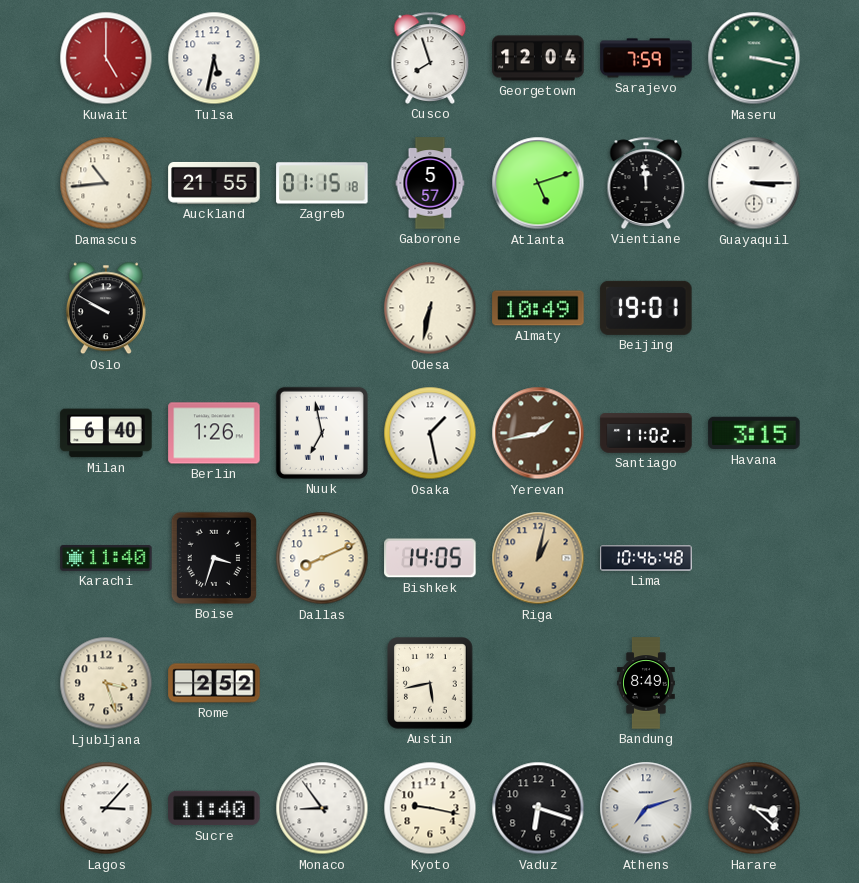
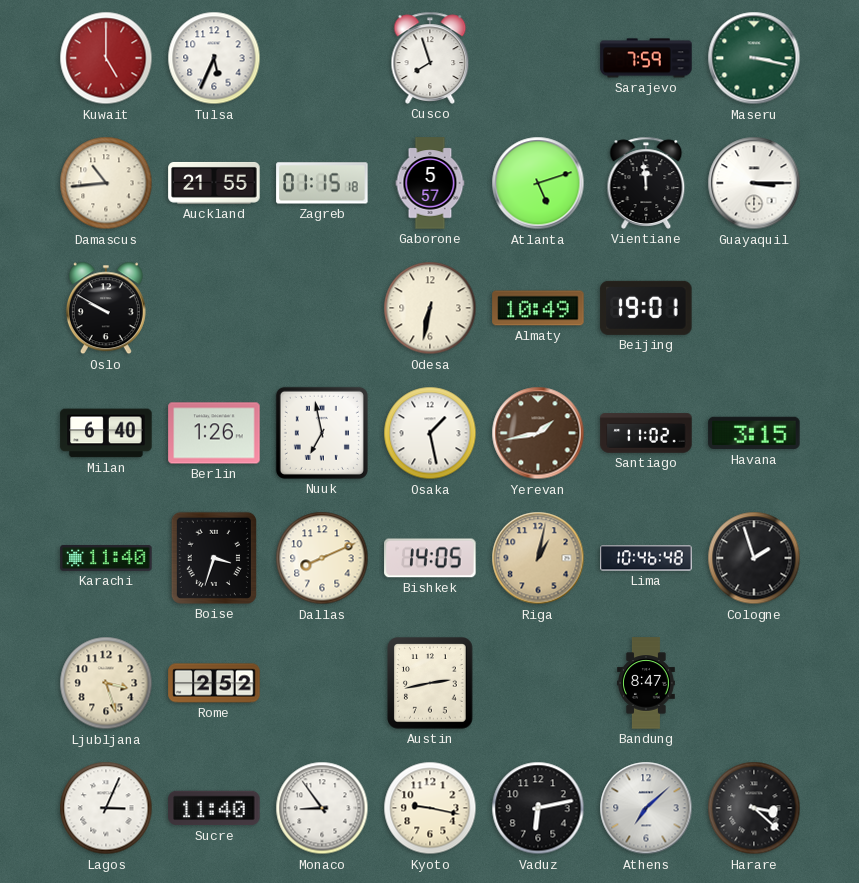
Tulsa: 5:32 -> 5:34 (214, 58)
Georgetown: 12:04 -> none (538, 58)
Cologne: none -> 1:57 (754, 558)
Austin: 5:43 -> 2:43 (430, 683)
Bandung: 8:49 -> 8:47 (647, 683)
Lagos: 3:07 -> 3:04 (106, 808)
Vaduz: 6:18 -> 6:13 (538, 808)
Athens: 7:12 -> 7:08 (646, 808)
